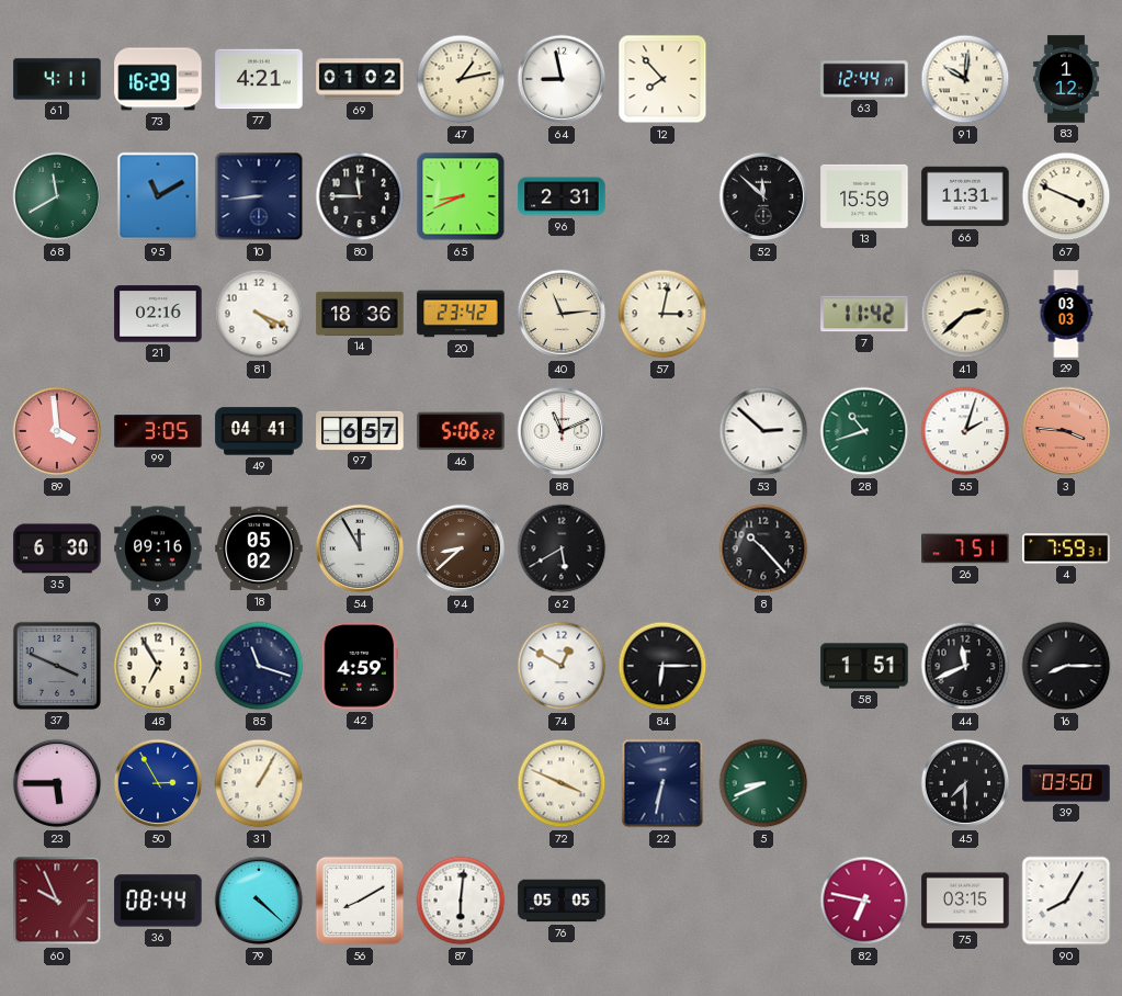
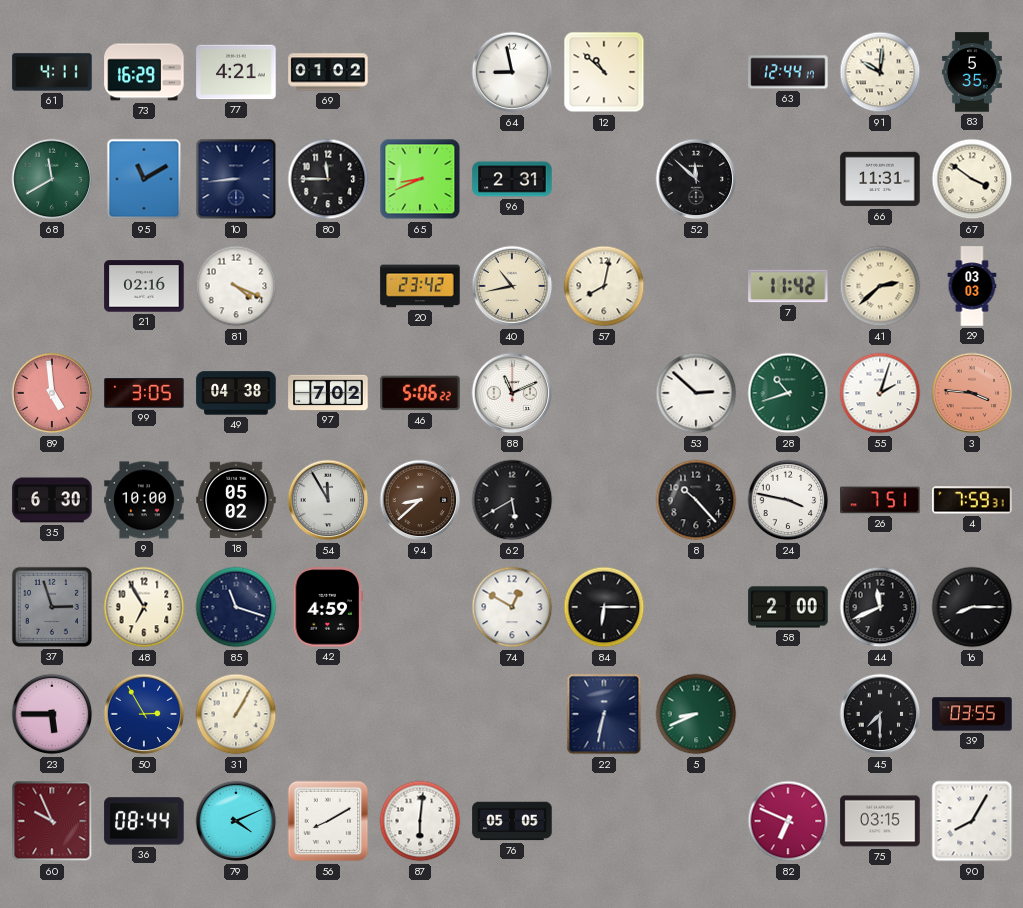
47: 1:13 -> none (461, 79)
12: 7:53 -> 10:52 (604, 72)
83: 1:12 -> 5:35 (972, 72)
13: 15:59 -> none (864, 196)
67: 3:49 -> 3:51 (972, 179)
14: 18:36 -> none (360, 314)
40: 11:14 -> 10:43 (512, 286)
57: 3:02 -> 8:02 (604, 286)
89: 3:59 -> 4:59 (52, 393)
49: 04:41 -> 04:38 (236, 393)
97: 6:57 -> 7:02 (328, 392)
9: 09:16 -> 10:00 (144, 500)
24: none -> 3:47 (788, 500)
37: 3:49 -> 2:57 (52, 607)
58: 1:51 -> 2:00 (788, 607)
72: 3:49 -> none (562, 783)
39: 03:50 -> 03:55 (972, 714)
79: 4:22 -> 4:11 (236, 821)
82: 6:47 -> 6:49 (788, 821)
